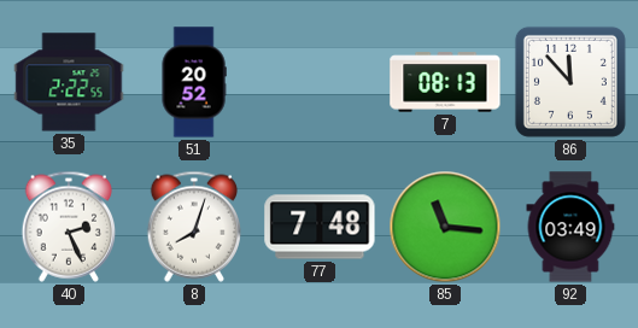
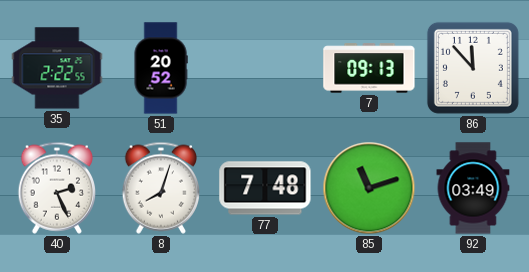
7: 08:13 -> 09:13 (369, 68)
85: 11:16 -> 11:12 (369, 188)
